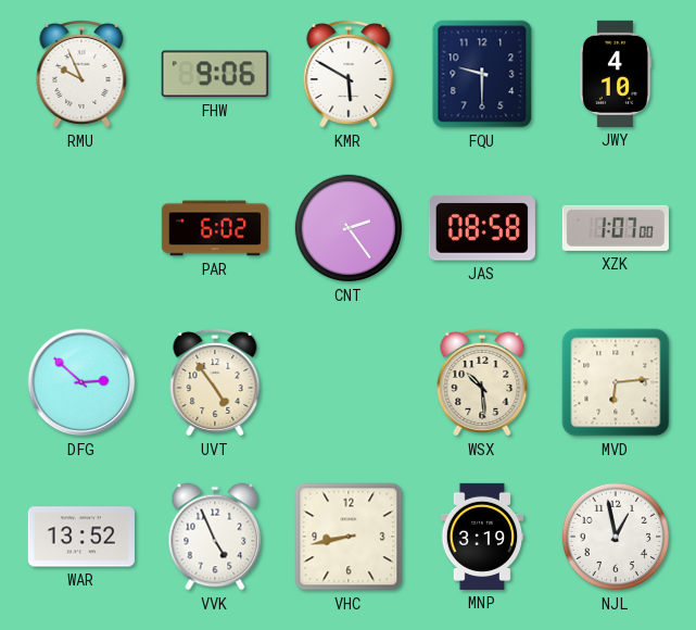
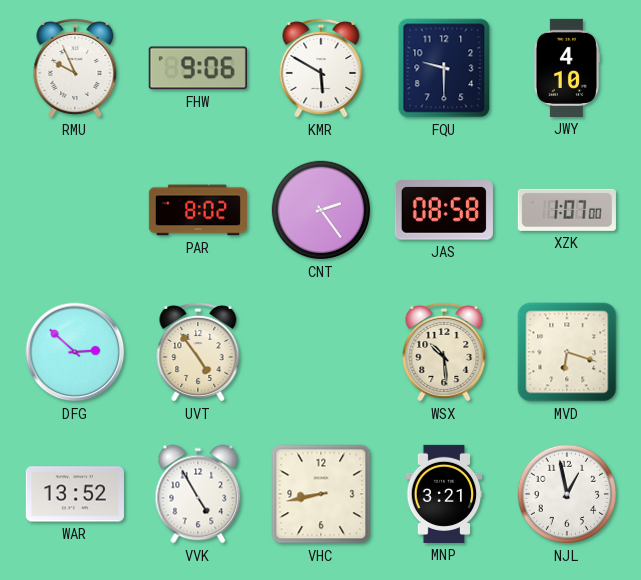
PAR: 6:02 -> 8:02 (198, 210)
MVD: 6:14 -> 6:18 (567, 352)
VVK: 4:56 -> 4:55 (198, 494)
MNP: 3:19 -> 3:21 (444, 494)
